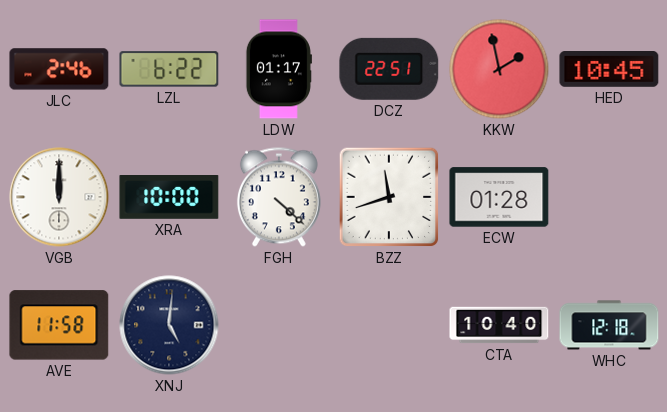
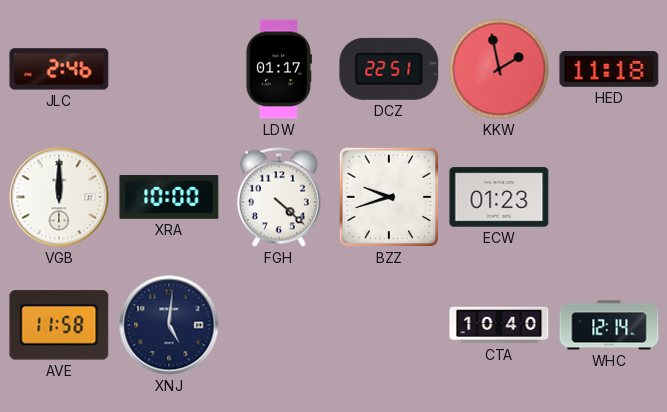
LZL: 6:22 -> none (169, 69)
HED: 10:45 -> 11:18 (609, 70)
BZZ: 11:42 -> 9:42 (389, 197)
ECW: 01:28 -> 01:23 (499, 197)
WHC: 12:18 -> 12:14 (609, 325)
